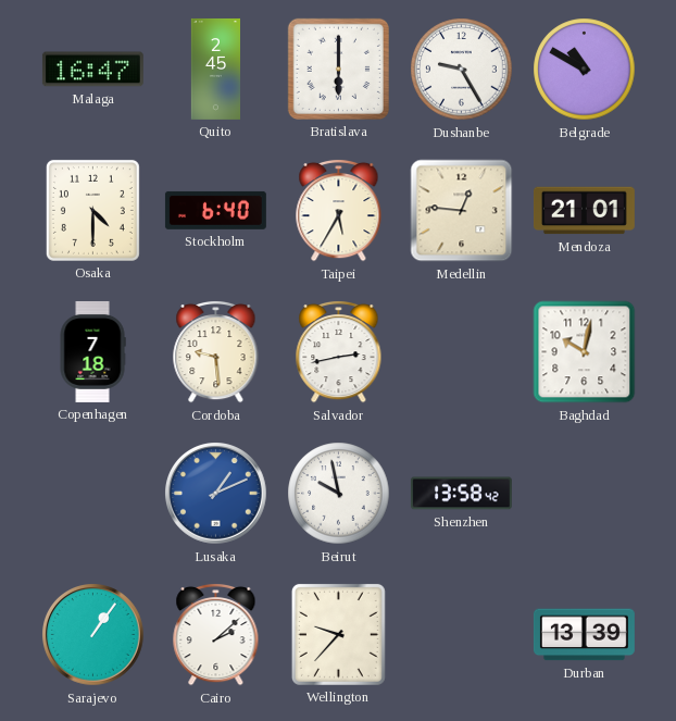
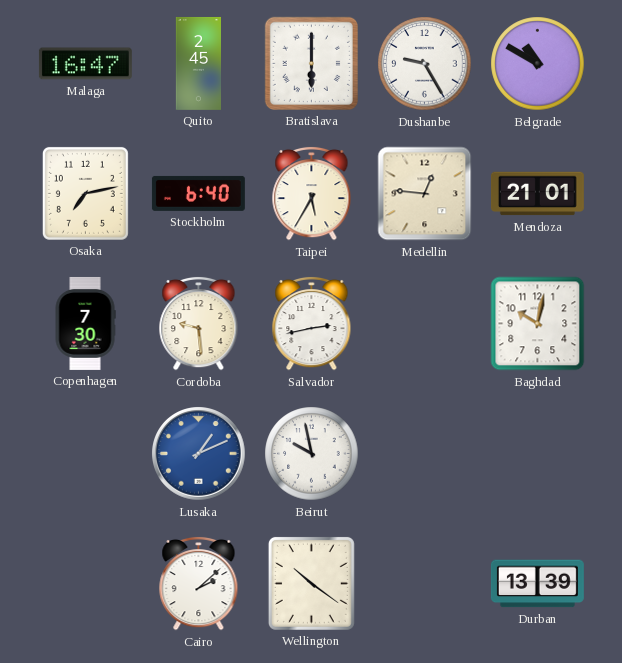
Osaka: 4:30 -> 7:13 (85, 193)
Copenhagen: 7:18 -> 7:30 (85, 323)
Shenzhen: 13:58 -> none (461, 494)
Sarajevo: 1:06 -> none (93, 635)
Wellington: 9:37 -> 10:21 (311, 583)
